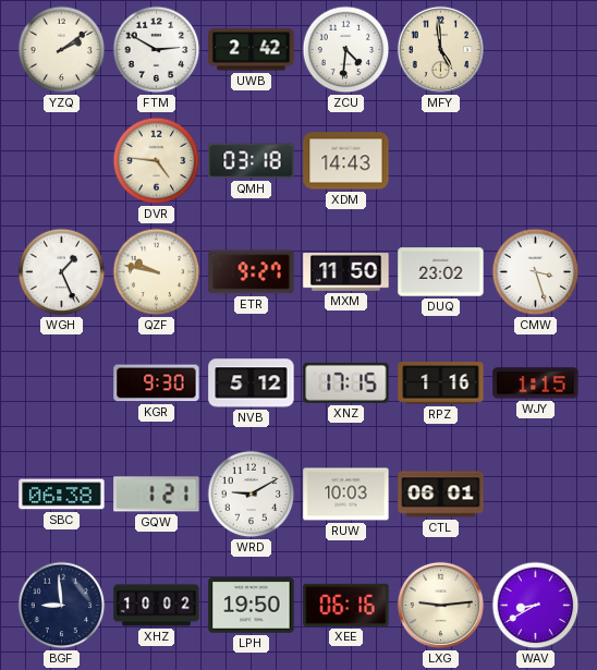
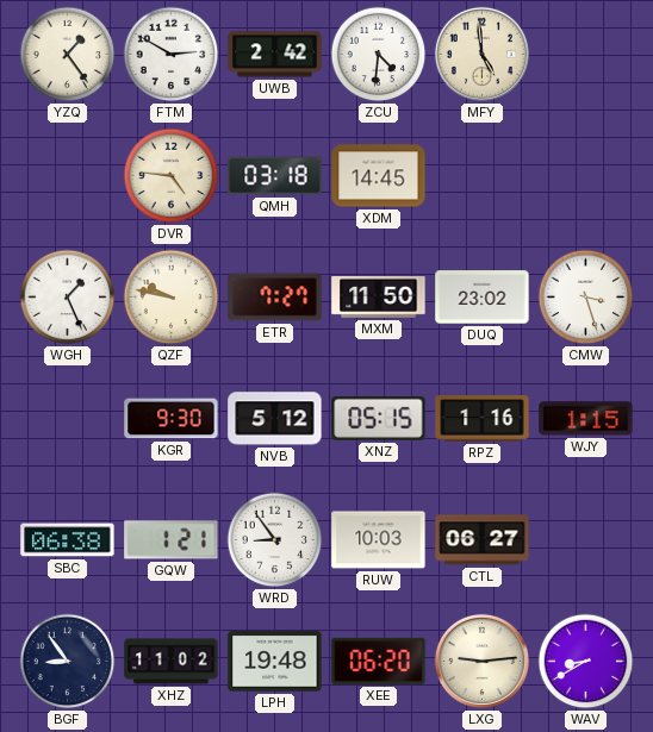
YZQ: 2:09 -> 1:24 (68, 55)
XDM: 14:43 -> 14:45 (379, 176)
ETR: 9:27 -> 7:27 (275, 298)
XNZ: 17:15 -> 05:15 (379, 418)
WRD: 9:10 -> 8:54 (275, 540)
CTL: 06:01 -> 06:27 (483, 540)
BGF: 8:59 -> 8:54 (68, 662)
XHZ: 10:02 -> 11:02 (172, 662)
LPH: 19:50 -> 19:48 (275, 662)
XEE: 06:16 -> 06:20 (379, 661)
